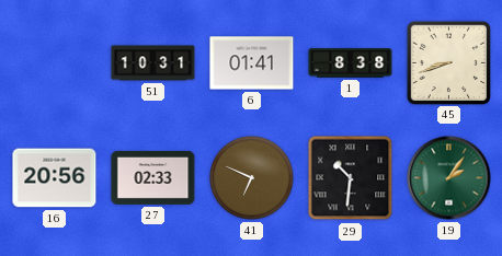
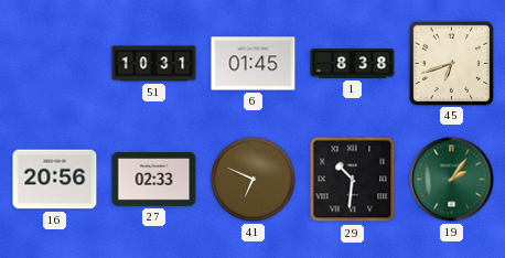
6: 01:41 -> 01:45 (254, 64)
45: 8:42 -> 6:42 (451, 63)
